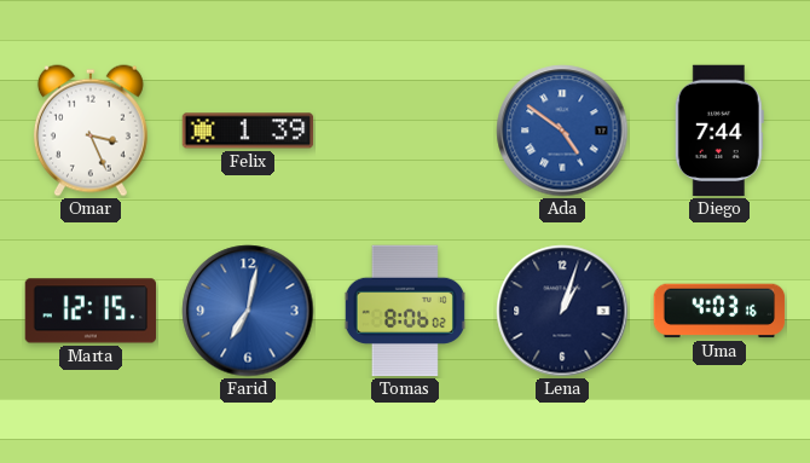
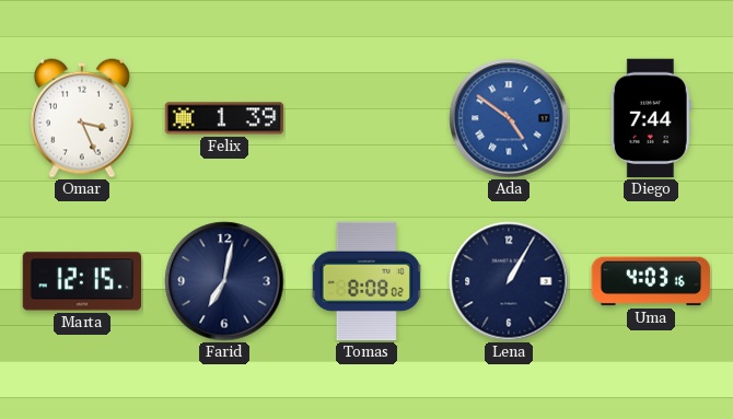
Farid dial: blue -> navy (224, 281)
Tomas: 8:06 -> 8:08 (366, 281)
Lena: 1:03 -> 1:05 (509, 281)
